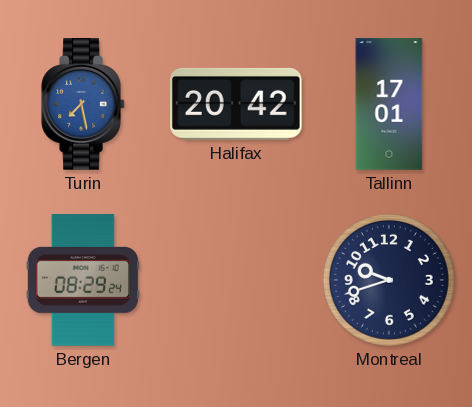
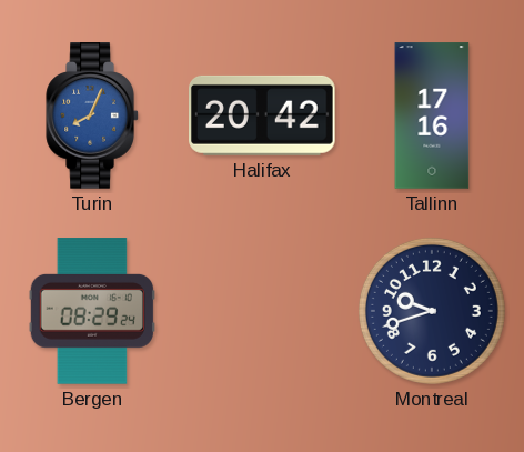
Turin: 7:28 -> 8:04 (92, 115)
Tallinn: 17:01 -> 17:16 (432, 115)
